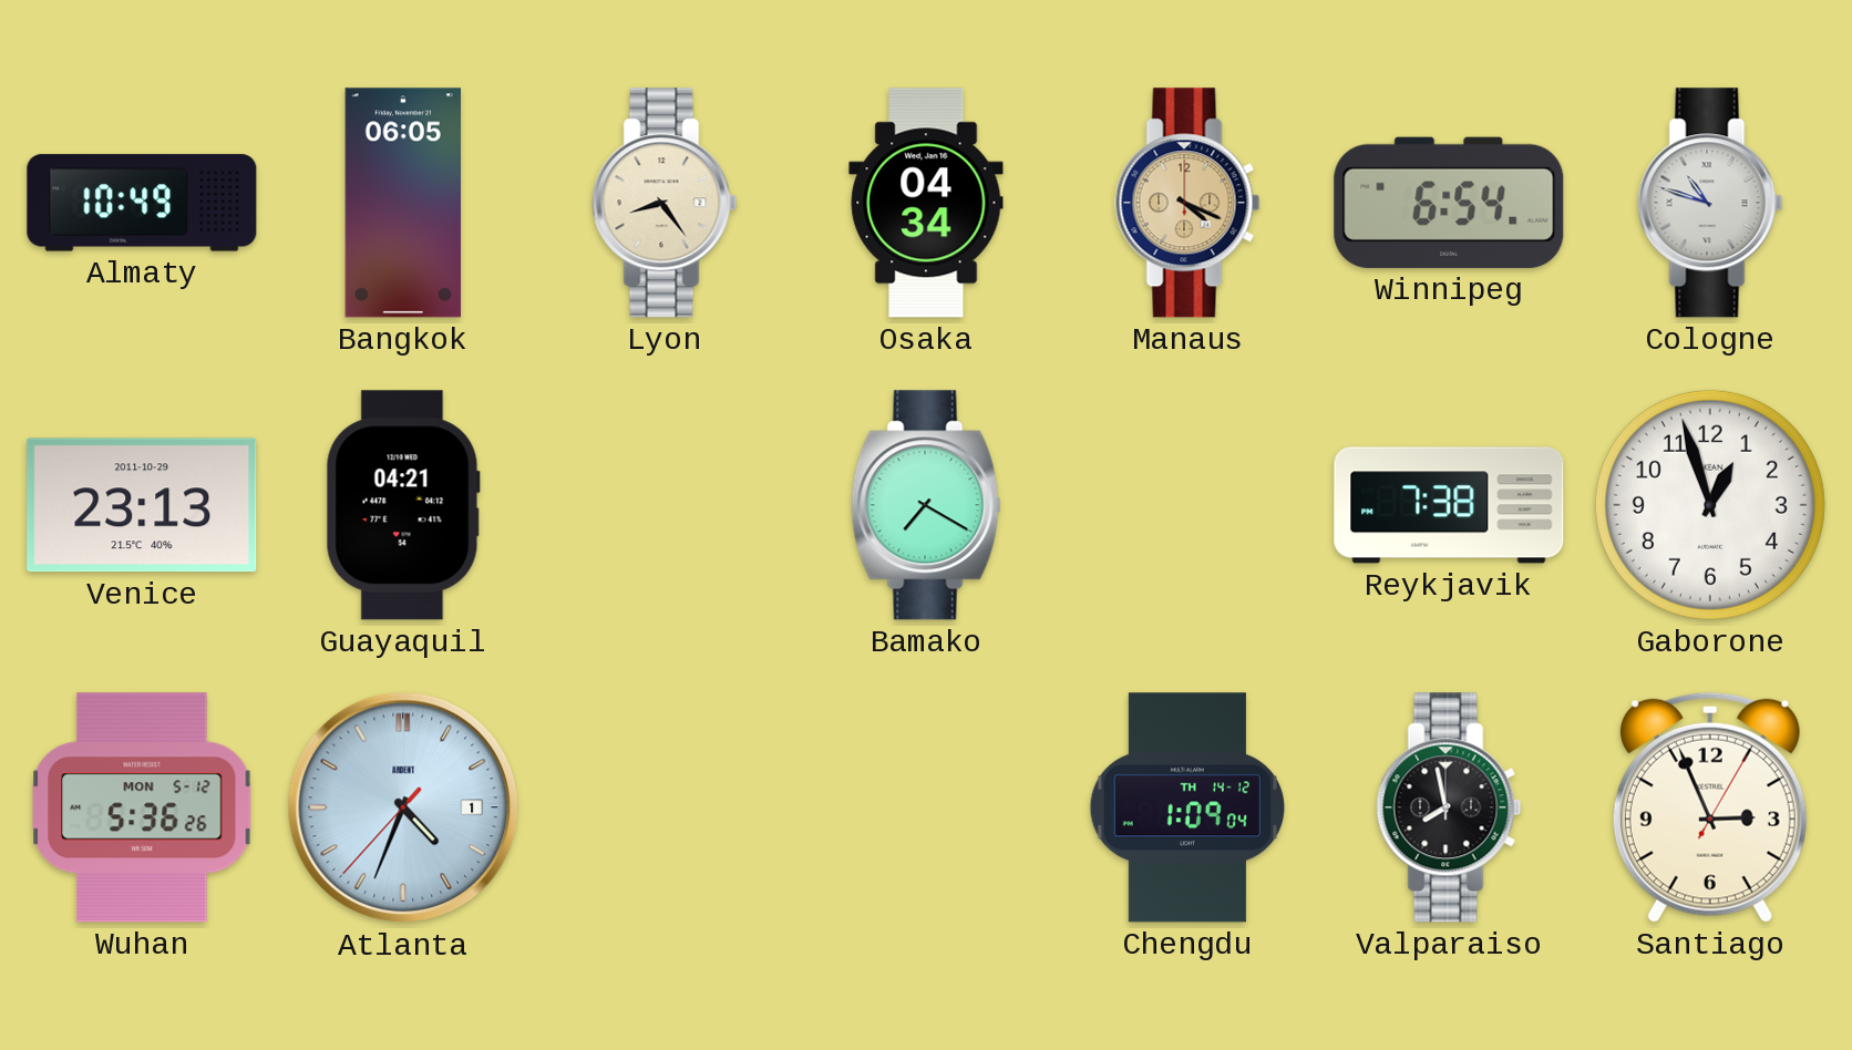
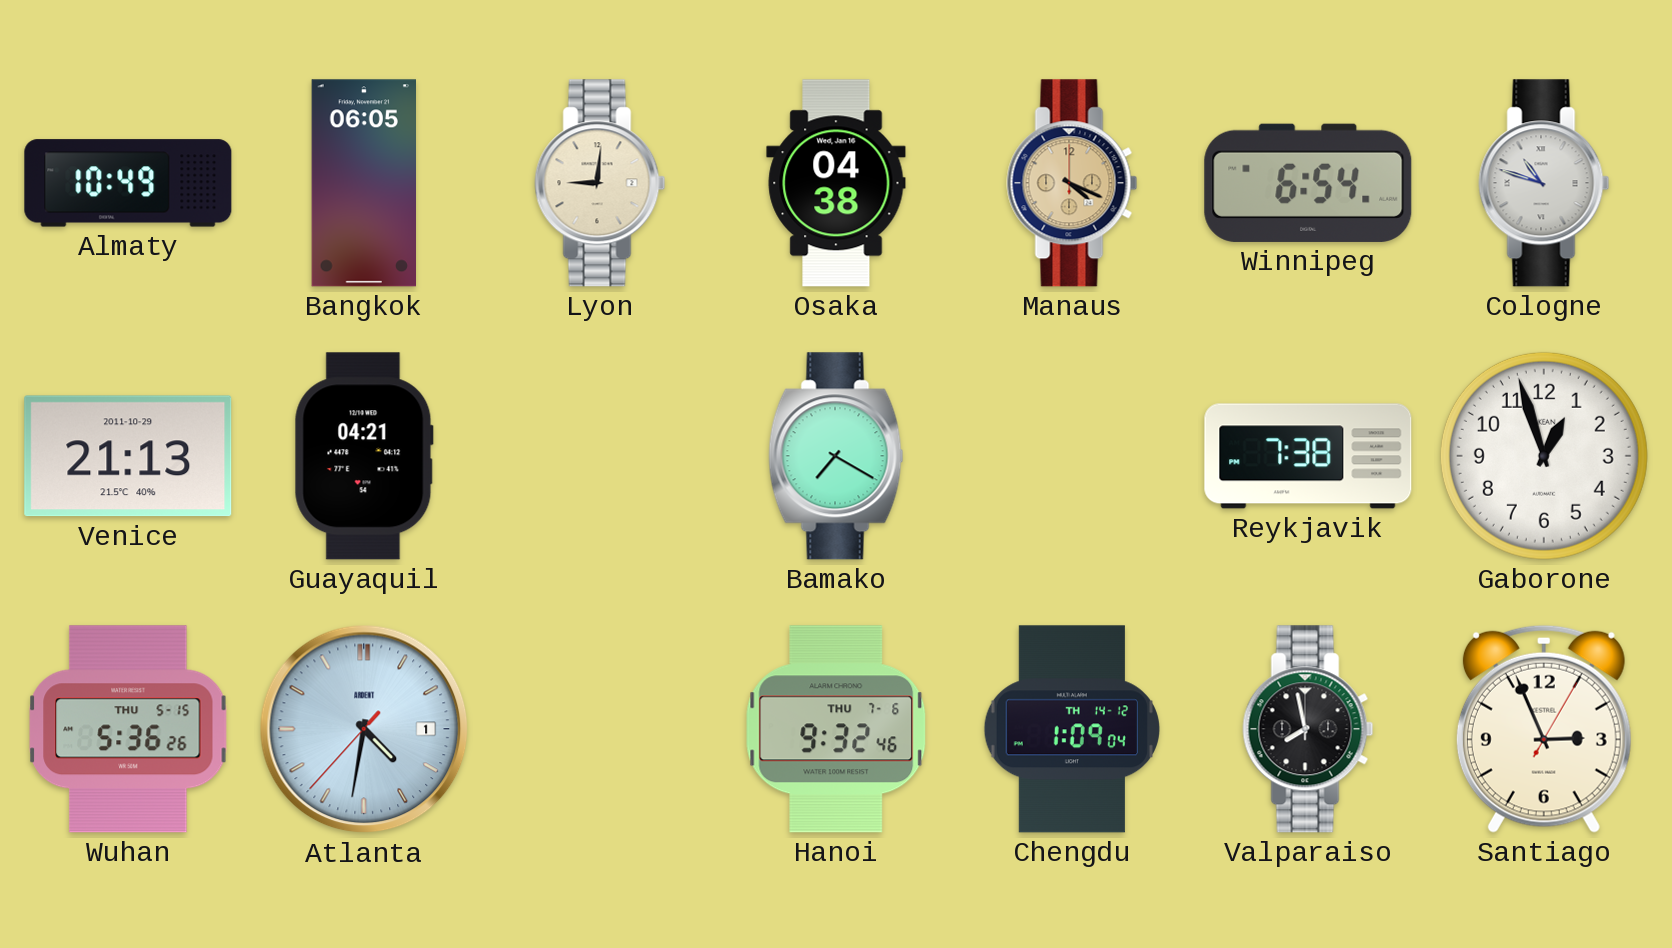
Lyon: 8:24 -> 9:01 (600, 183)
Osaka: 04:34 -> 04:38 (836, 183)
Venice: 23:13 -> 21:13 (128, 456)
Wuhan date: MON 5-12 -> THU 5-15 (128, 729)
Atlanta: 4:33 -> 4:31 (364, 729)
Hanoi: none -> 9:32 (836, 729)
